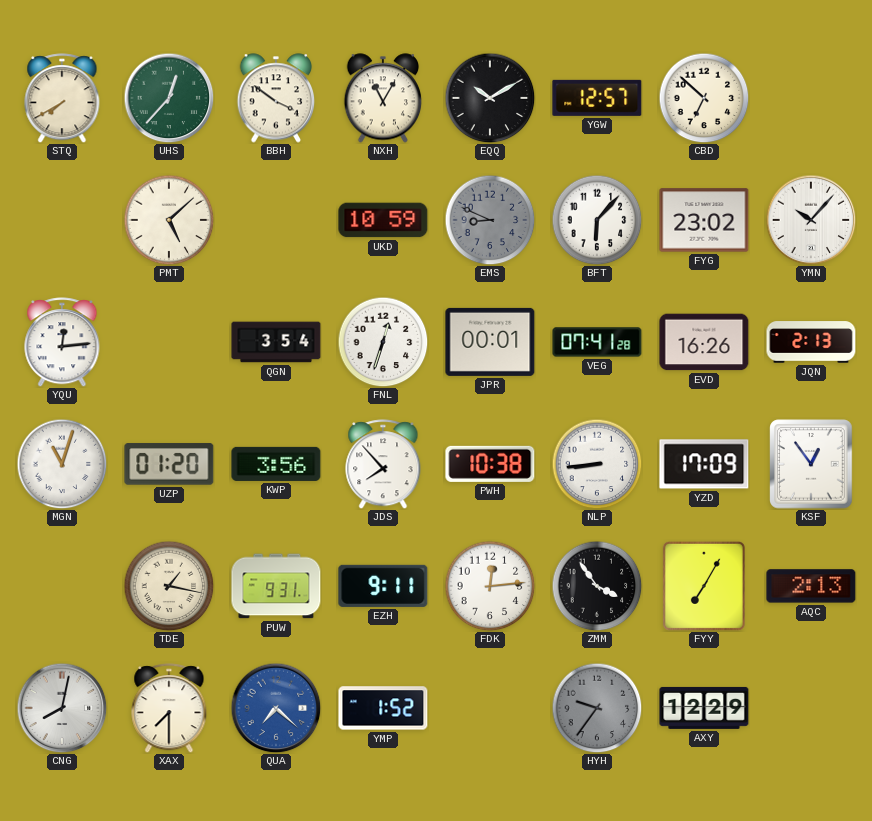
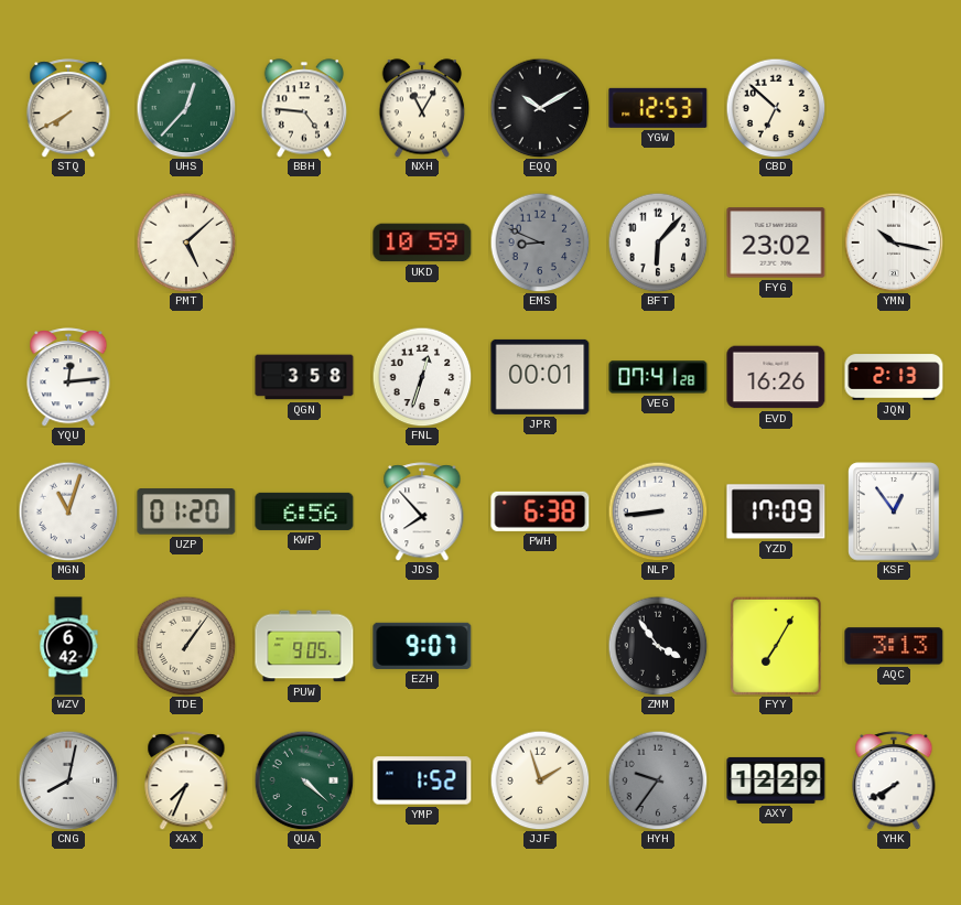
BBH: 3:51 -> 4:46 (304, 108)
YGW: 12:57 -> 12:53 (658, 108)
YMN: 10:07 -> 10:17 (894, 243)
QGN: 3:54 -> 3:58 (304, 377)
KWP: 3:56 -> 6:56 (304, 511)
PWH: 10:38 -> 6:38 (540, 511)
WZV: none -> 6:42 (68, 646)
TDE: 1:17 -> 1:06 (186, 646)
PUW: 9:31 -> 9:05 (304, 646)
EZH: 9:11 -> 9:07 (422, 646)
FDK: 12:14 -> none (490, 586)
AQC: 2:13 -> 3:13 (894, 646)
XAX: 7:30 -> 7:34 (186, 780)
QUA: 7:22 -> 4:22 (304, 780)
QUA dial: blue -> green (304, 780)
JJF: none -> 1:57 (540, 780)
YHK: none -> 7:40 (894, 780)
